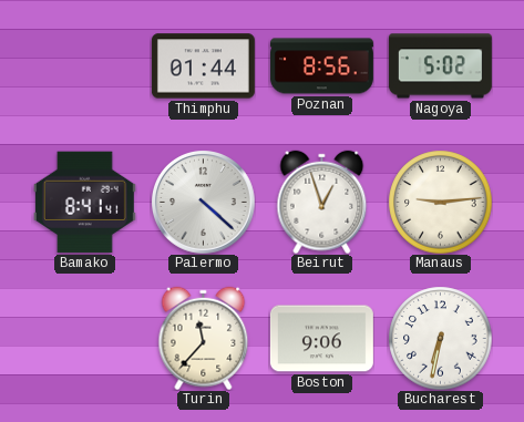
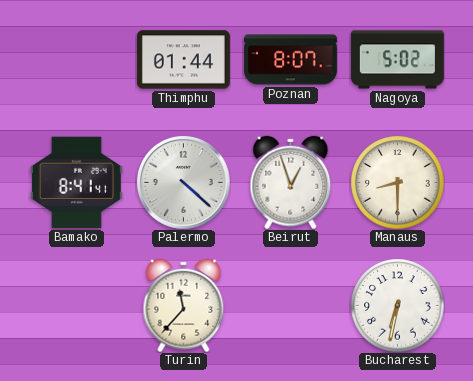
Poznan: 8:56 -> 8:07 (290, 60)
Manaus: 9:14 -> 8:30 (397, 182)
Boston: 9:06 -> none (321, 339)
